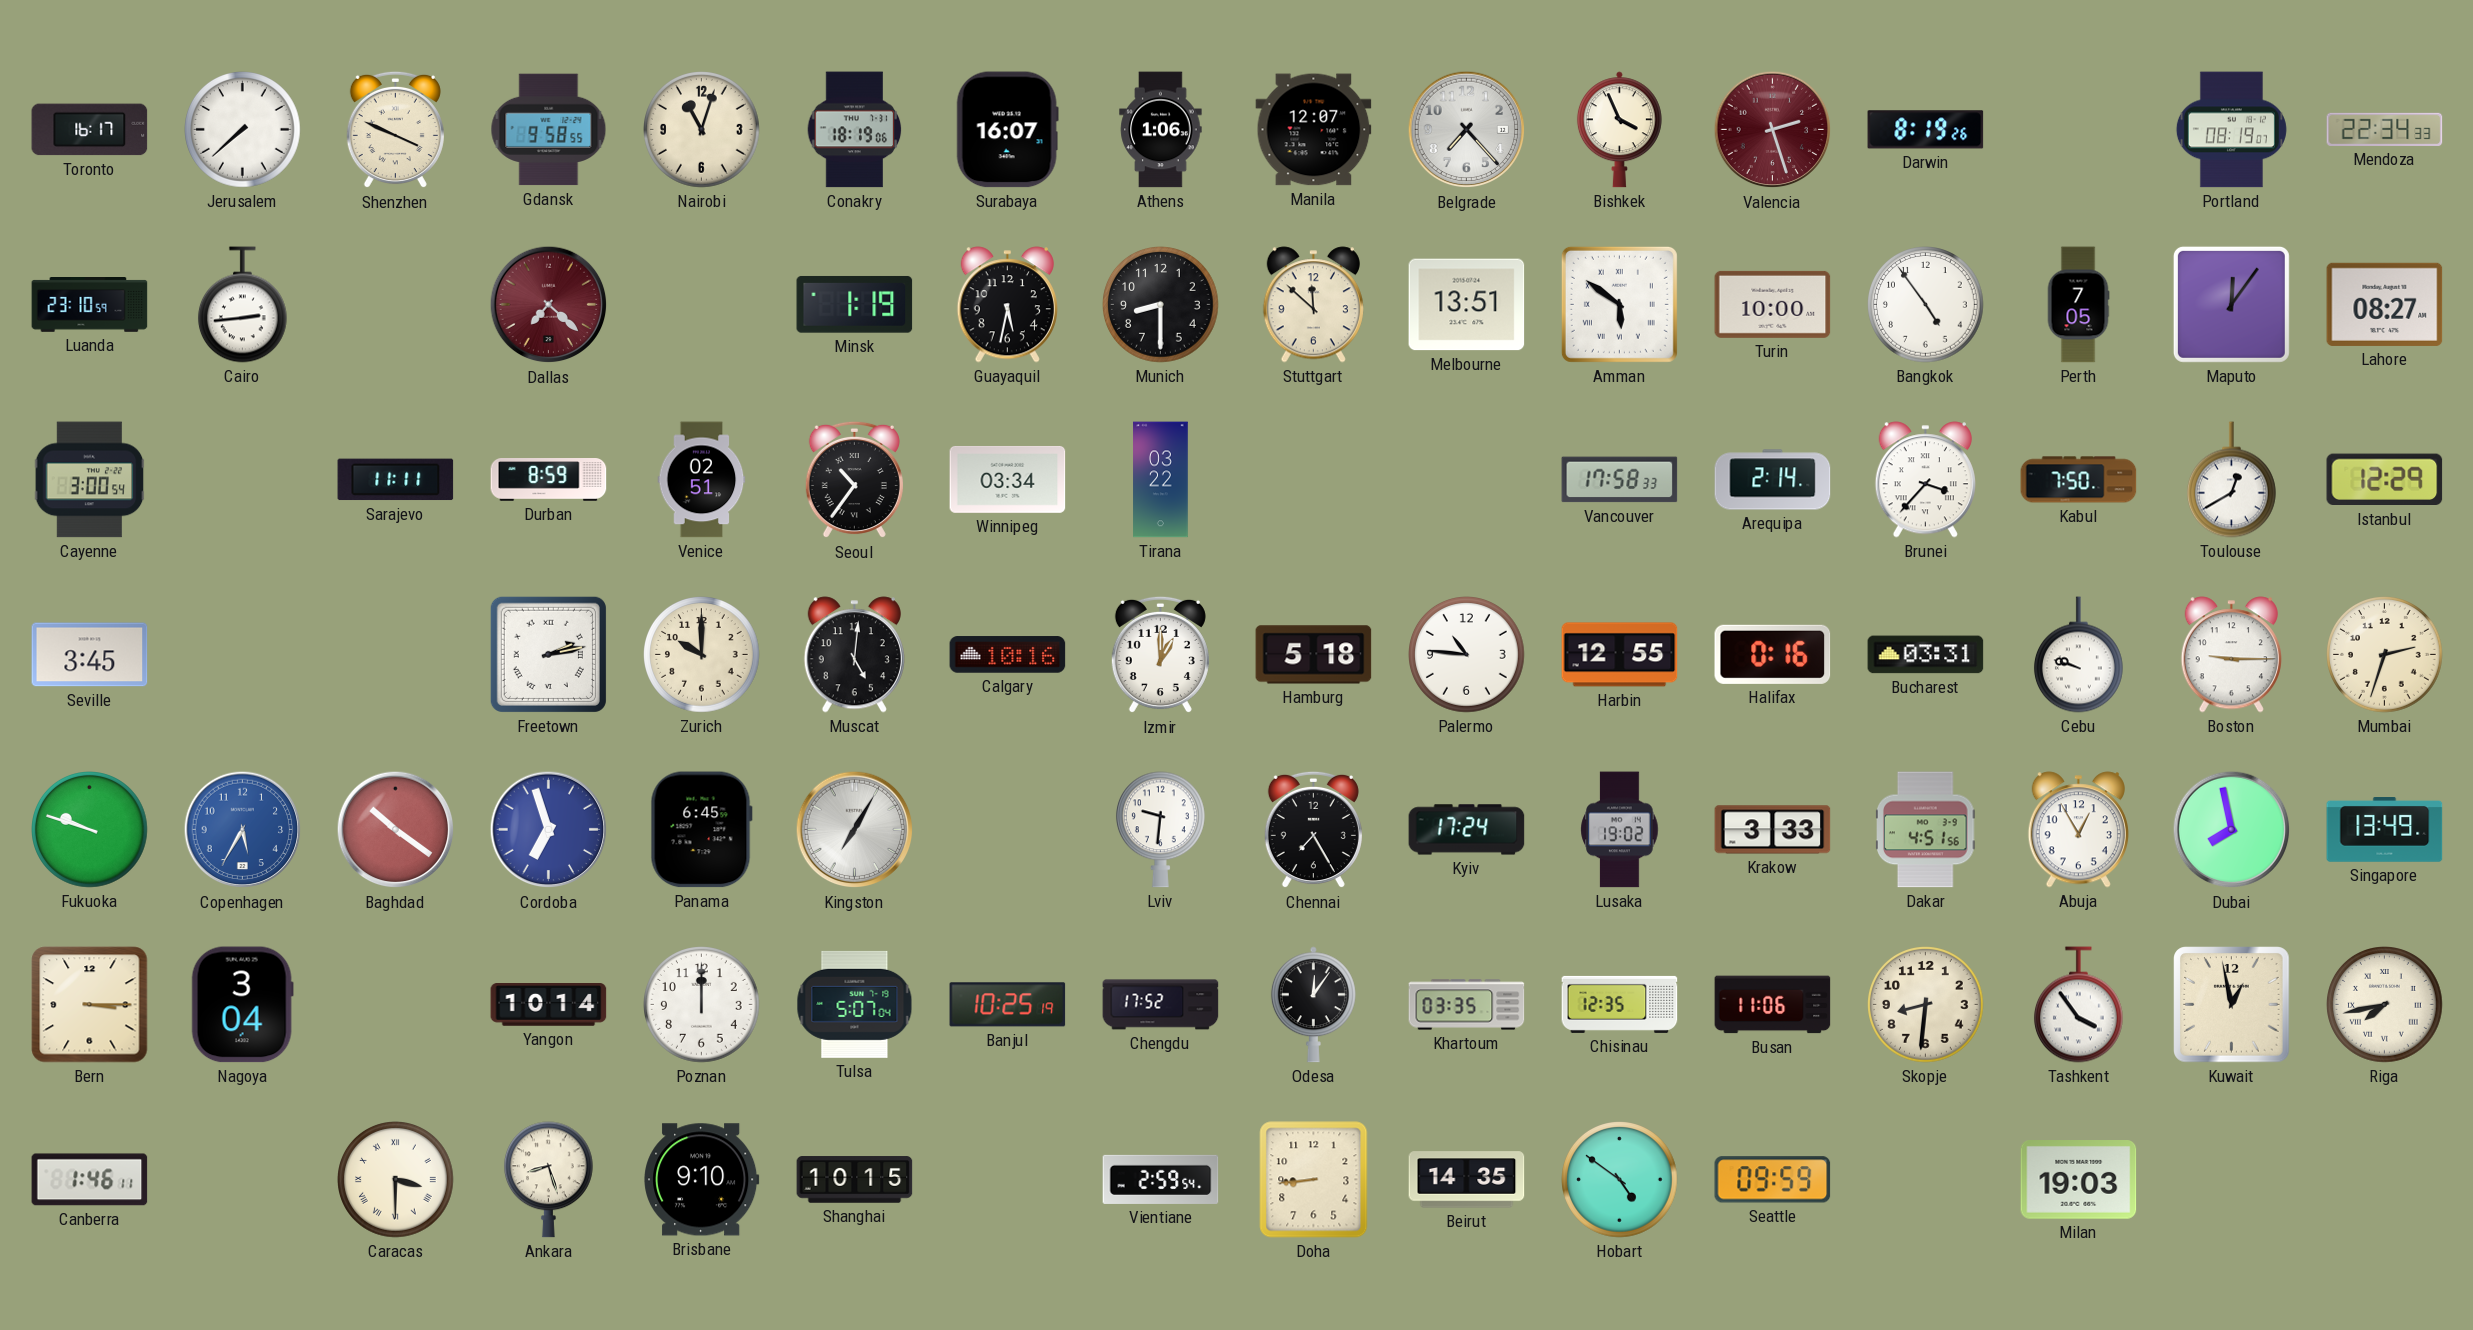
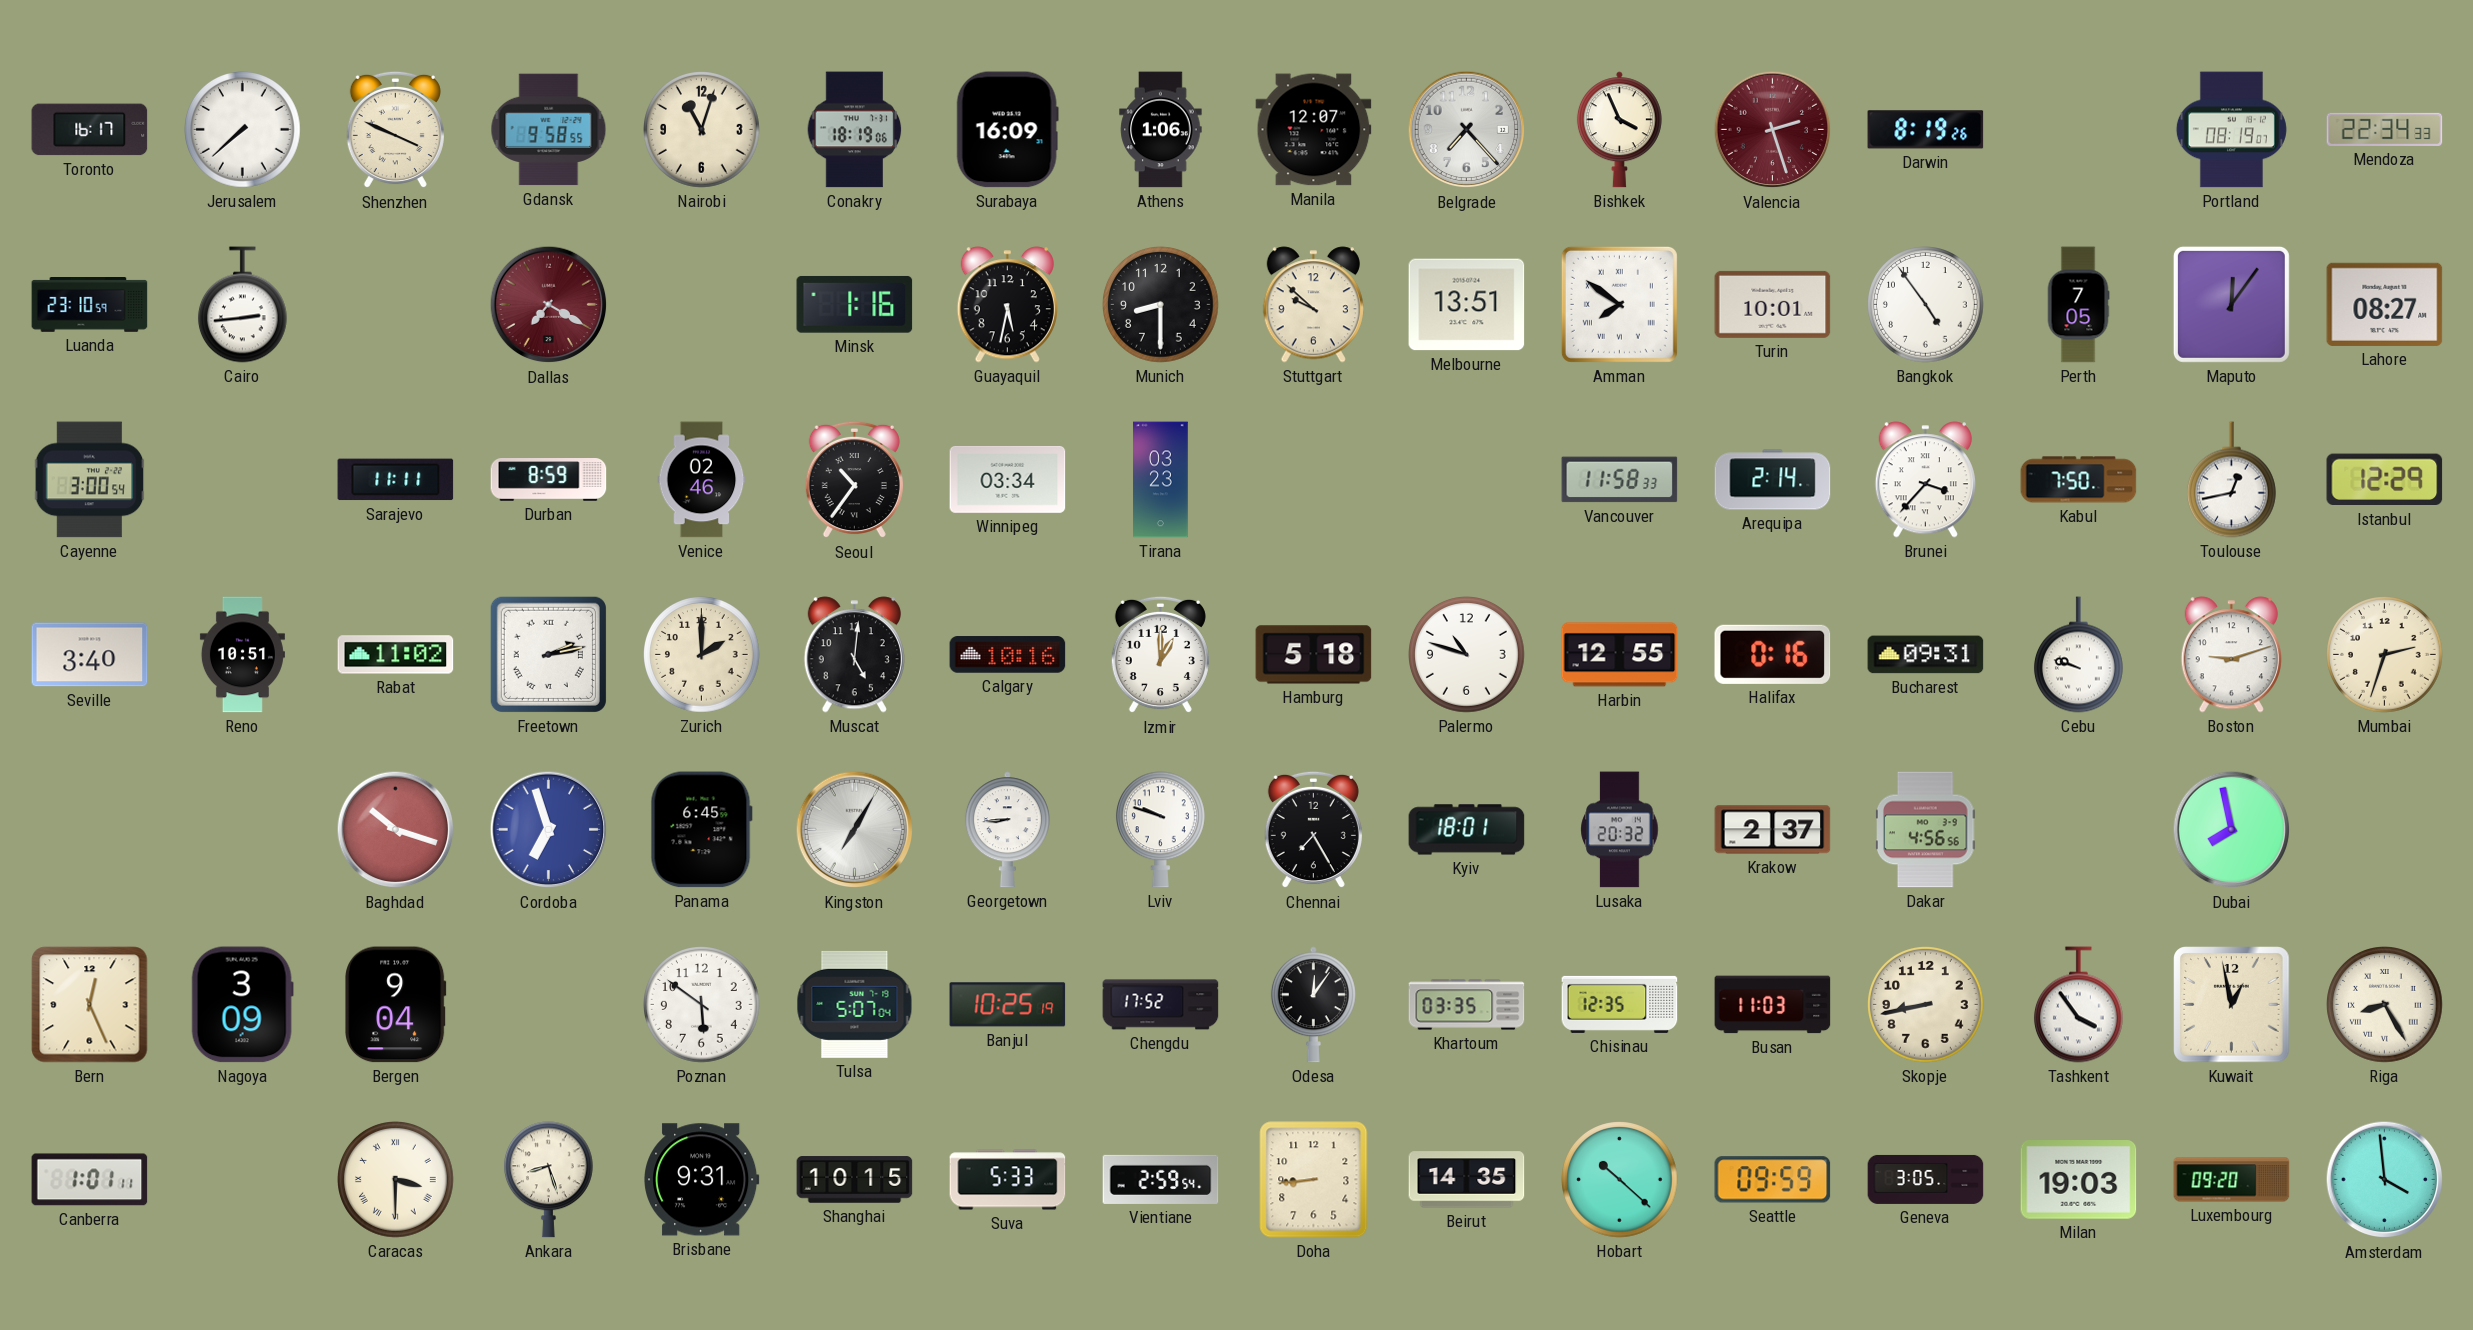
Surabaya: 16:07 -> 16:09 (1007, 130)
Dallas: 7:22 -> 7:20 (549, 305)
Minsk: 1:19 -> 1:16 (855, 304)
Stuttgart: 11:52 -> 9:52 (1313, 305)
Amman: 5:51 -> 7:51 (1619, 304)
Turin: 10:00 -> 10:01 (1773, 304)
Venice: 02:51 -> 02:46 (702, 480)
Tirana: 03:22 -> 03:23 (1161, 480)
Vancouver: 17:58 -> 11:58 (1620, 480)
Toulouse: 12:40 -> 12:43 (2231, 480)
Seville: 3:45 -> 3:40 (90, 655)
Reno: none -> 10:51 (242, 655)
Rabat: none -> 11:02 (396, 655)
Zurich: 10:00 -> 2:00 (702, 655)
Palermo: 10:46 -> 10:48 (1467, 655)
Bucharest: 03:31 -> 09:31 (1926, 655)
Boston: 9:15 -> 9:12 (2231, 655)
Fukuoka: 9:48 -> none (90, 830)
Copenhagen: 5:35 -> none (243, 830)
Baghdad: 10:21 -> 10:18 (396, 830)
Georgetown: none -> 8:44 (1007, 830)
Lviv: 9:31 -> 9:48 (1160, 830)
Kyiv: 17:24 -> 18:01 (1467, 830)
Lusaka: 19:02 -> 20:32 (1620, 830)
Krakow: 3:33 -> 2:37 (1773, 830)
Dakar: 4:51 -> 4:56 (1926, 830)
Abuja: 12:55 -> none (2078, 830)
Singapore: 13:49 -> none (2385, 830)
Bern: 3:15 -> 12:26 (90, 1005)
Nagoya: 3:04 -> 3:09 (242, 1005)
Bergen: none -> 9:04 (396, 1005)
Yangon: 10:14 -> none (549, 1005)
Poznan: 12:00 -> 5:51 (702, 1005)
Busan: 11:06 -> 11:03 (1773, 1005)
Skopje: 8:31 -> 8:43 (1926, 1005)
Riga: 7:43 -> 8:25 (2385, 1005)
Canberra: 1:46 -> 1:01 (90, 1180)
Brisbane: 9:10 -> 9:31 (702, 1180)
Suva: none -> 5:33 (1008, 1180)
Hobart: 4:51 -> 10:22 (1620, 1180)
Geneva: none -> 3:05 (1926, 1179)
Luxembourg: none -> 09:20 (2232, 1180)
Amsterdam: none -> 3:59 (2385, 1180)
